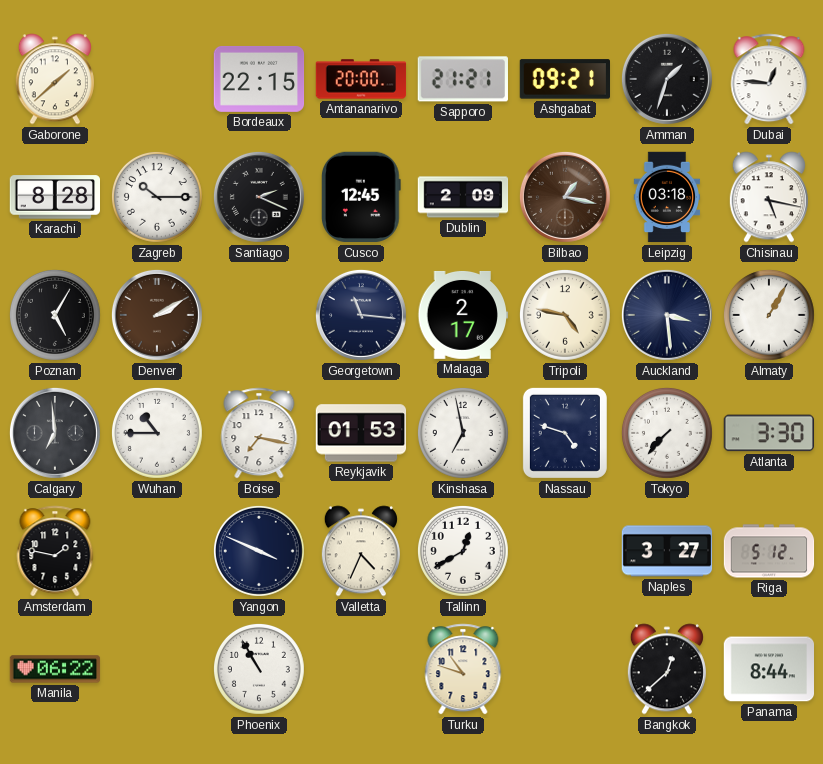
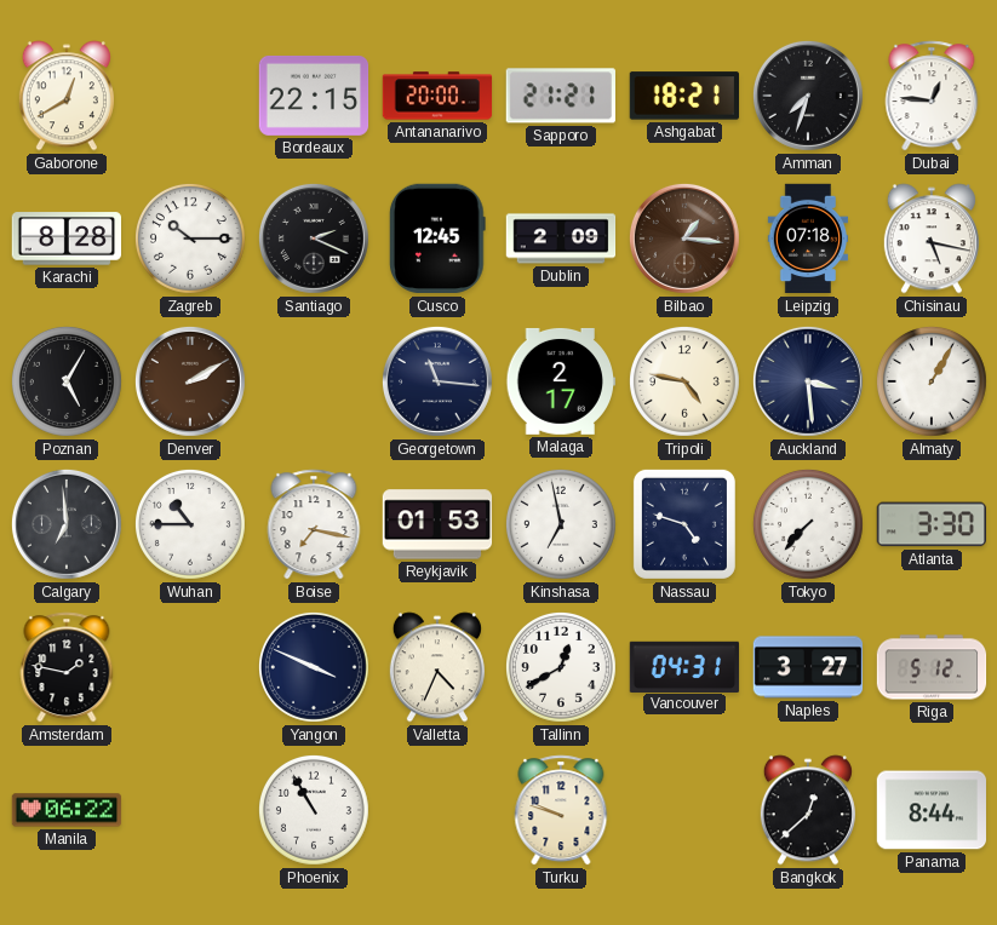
Gaborone: 1:38 -> 12:40 (67, 96)
Ashgabat: 09:21 -> 18:21 (683, 96)
Amman: 1:33 -> 7:33 (808, 96)
Bilbao: 1:17 -> 1:16 (684, 239)
Leipzig: 03:18 -> 07:18 (808, 239)
Vancouver: none -> 04:31 (684, 666)
Turku: 10:48 -> 9:48 (561, 810)
